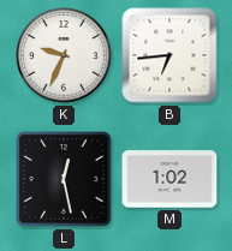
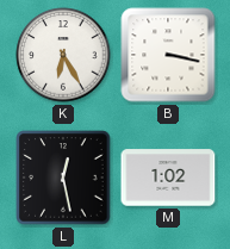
K: 9:34 -> 6:25 (63, 55)
B: 6:44 -> 3:17 (168, 55)
